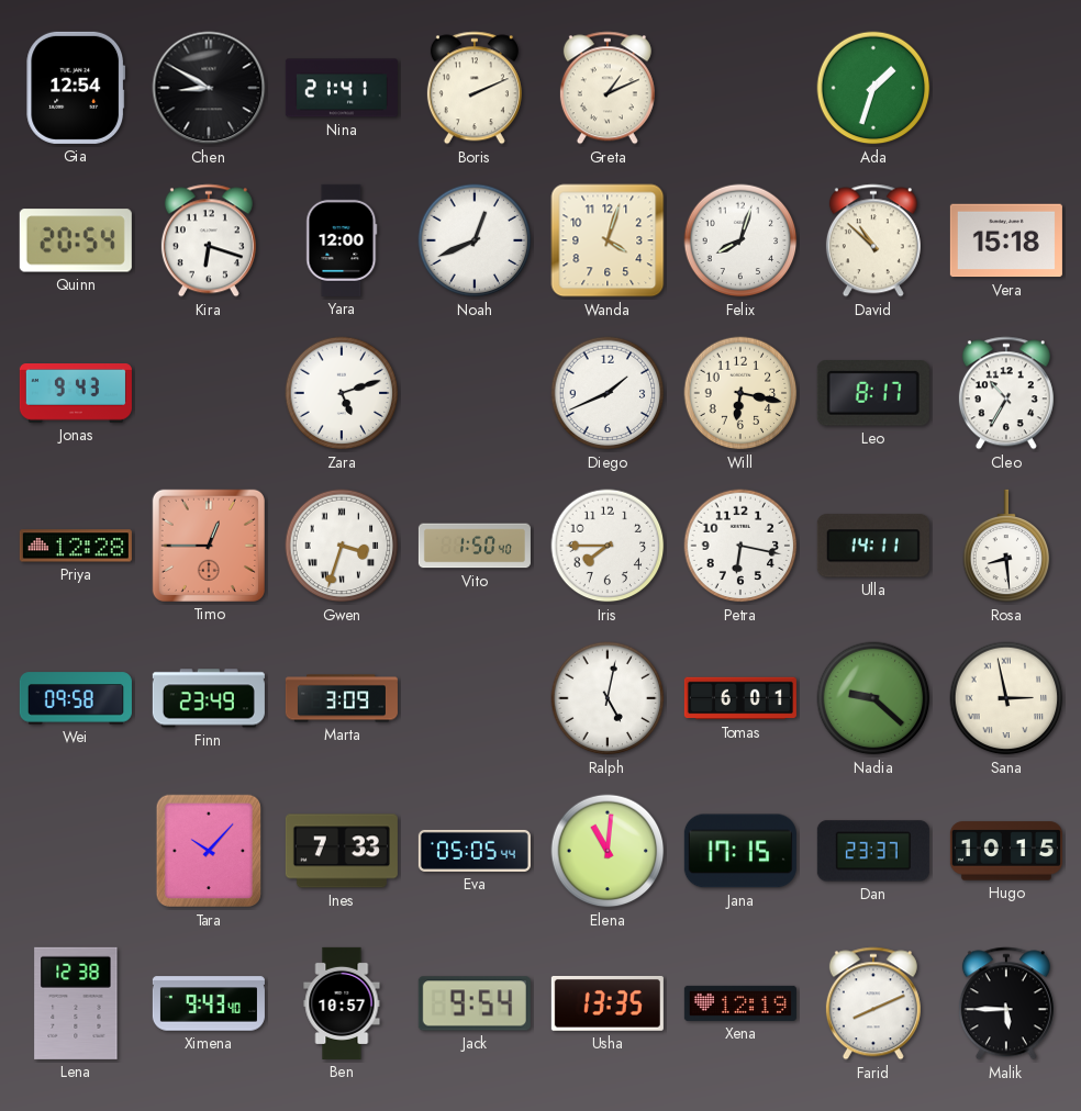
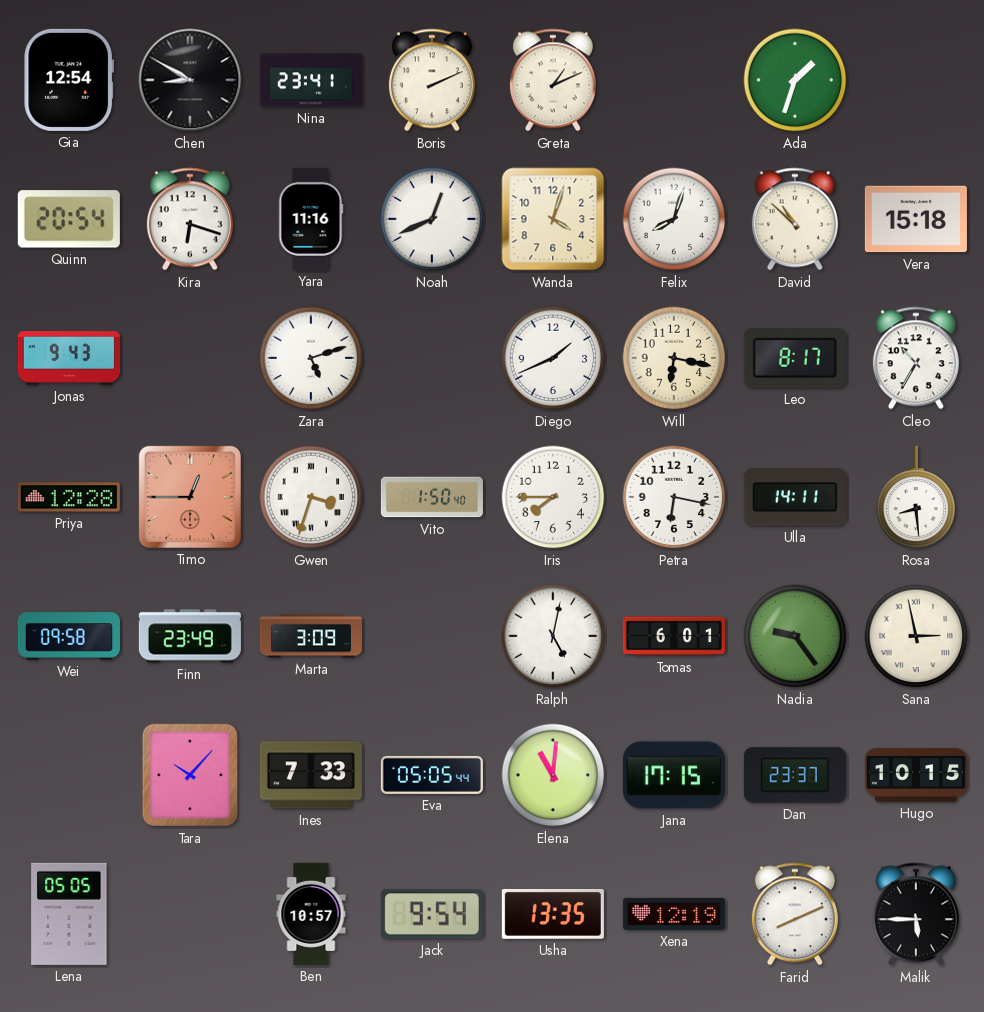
Nina: 21:41 -> 23:41 (311, 80)
Yara: 12:00 -> 11:16 (311, 219)
Nadia: 9:22 -> 9:24 (795, 636)
Lena: 12:38 -> 05:05 (69, 914)
Ximena: 9:43 -> none (209, 1003)
